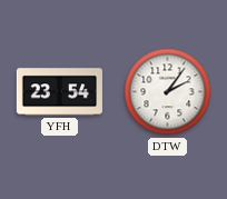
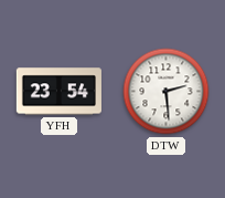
DTW: 2:06 -> 2:29 (167, 92)
